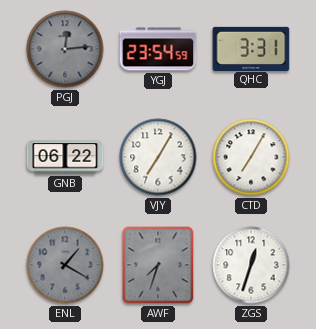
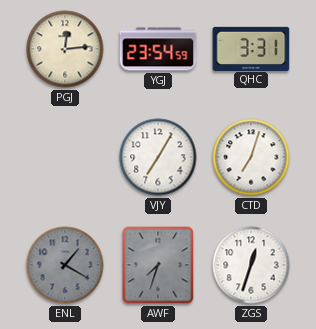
PGJ dial: grey -> cream (65, 49)
GNB: 06:22 -> none (65, 157)
CTD: 7:05 -> 7:03 (251, 157)
